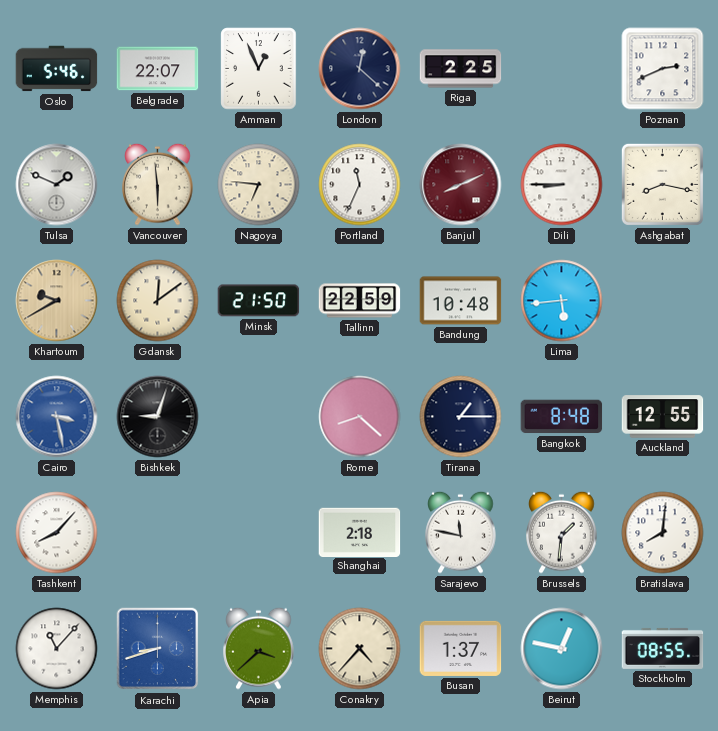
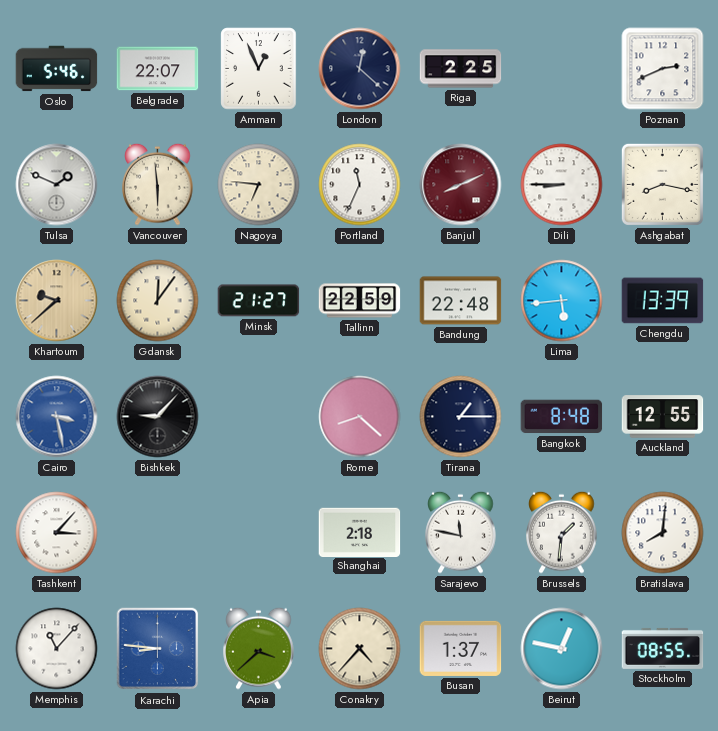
Khartoum: 9:40 -> 9:38 (57, 301)
Gdansk: 12:09 -> 12:06 (158, 301)
Minsk: 21:50 -> 21:27 (259, 301)
Bandung: 10:48 -> 22:48 (461, 301)
Chengdu: none -> 13:39 (663, 301)
Bishkek: 9:03 -> 9:07 (158, 417)
Tashkent: 8:07 -> 3:07 (57, 533)
Karachi: 8:42 -> 8:46 (158, 649)
